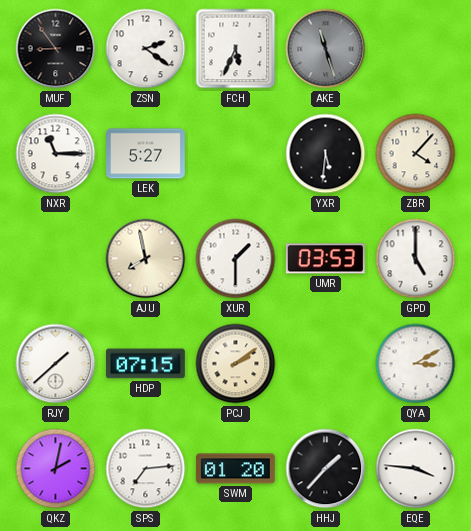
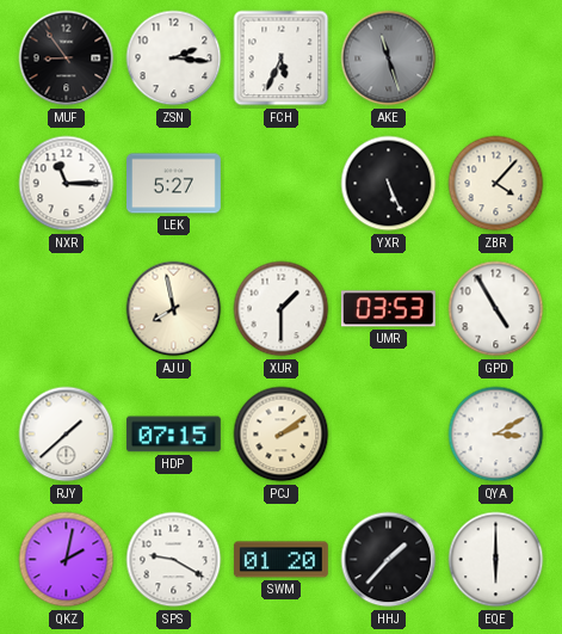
ZSN: 2:21 -> 2:16 (174, 59)
YXR: 5:31 -> 5:26 (389, 184)
GPD: 5:00 -> 4:55 (496, 309)
SPS: 7:14 -> 9:20 (174, 560)
EQE: 3:46 -> 6:00 (496, 560)
